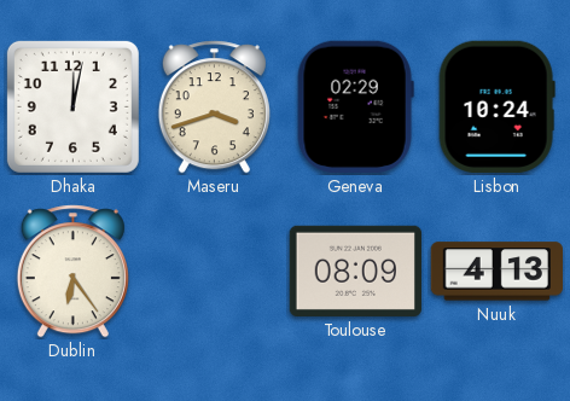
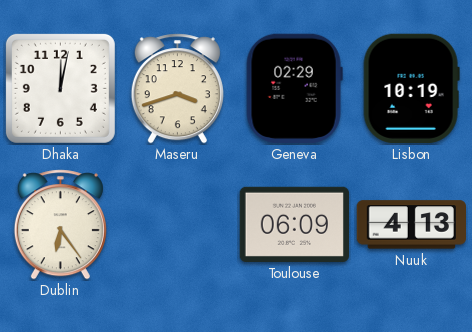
Lisbon: 10:24 -> 10:19 (411, 88)
Toulouse: 08:09 -> 06:09 (294, 224)
